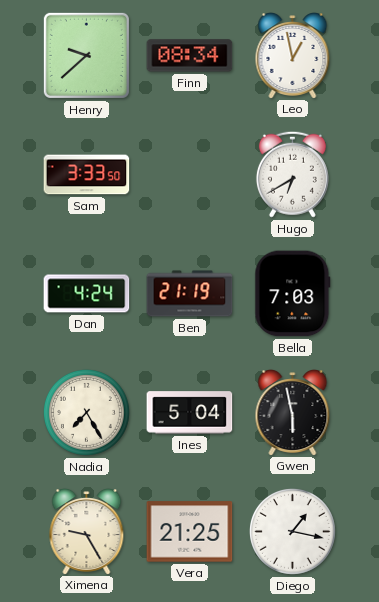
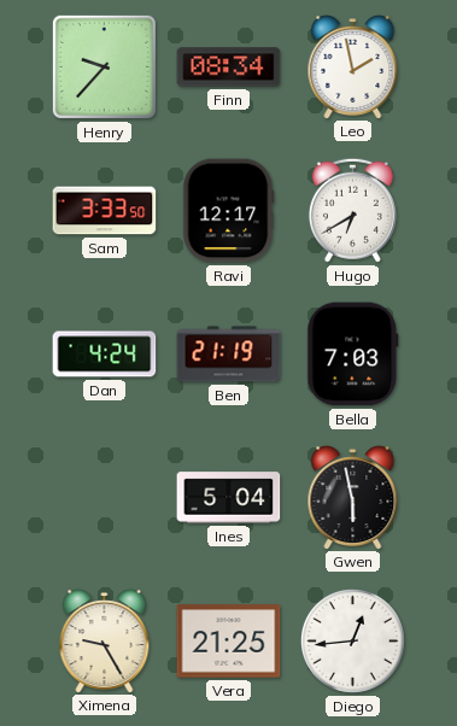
Henry: 9:38 -> 9:37 (104, 66)
Leo: 12:58 -> 1:58 (353, 68)
Ravi: none -> 12:17 (229, 211)
Nadia: 7:25 -> none (87, 413)
Diego: 1:17 -> 12:44 (353, 642)
